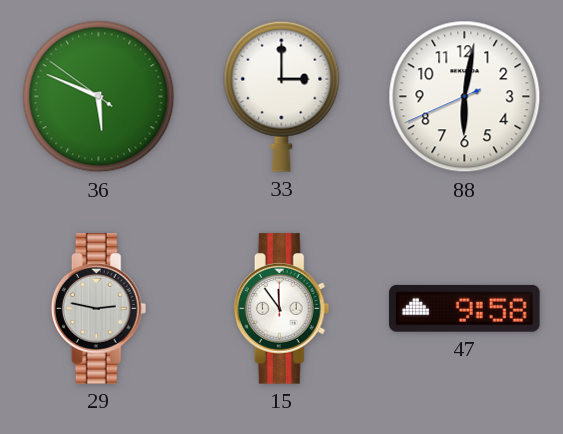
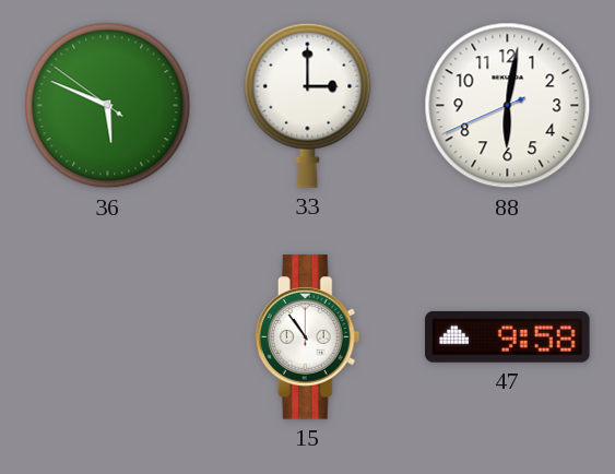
29: 2:47 -> none (99, 309)
15: 11:54 -> 10:54 (308, 337)
